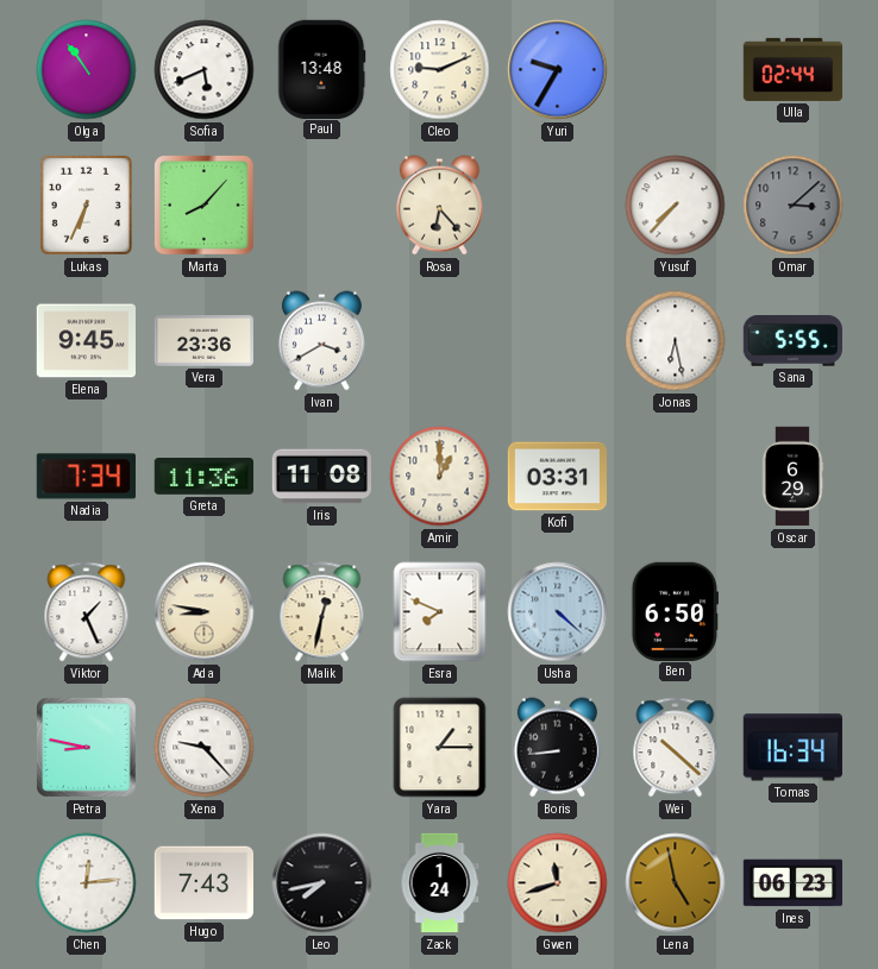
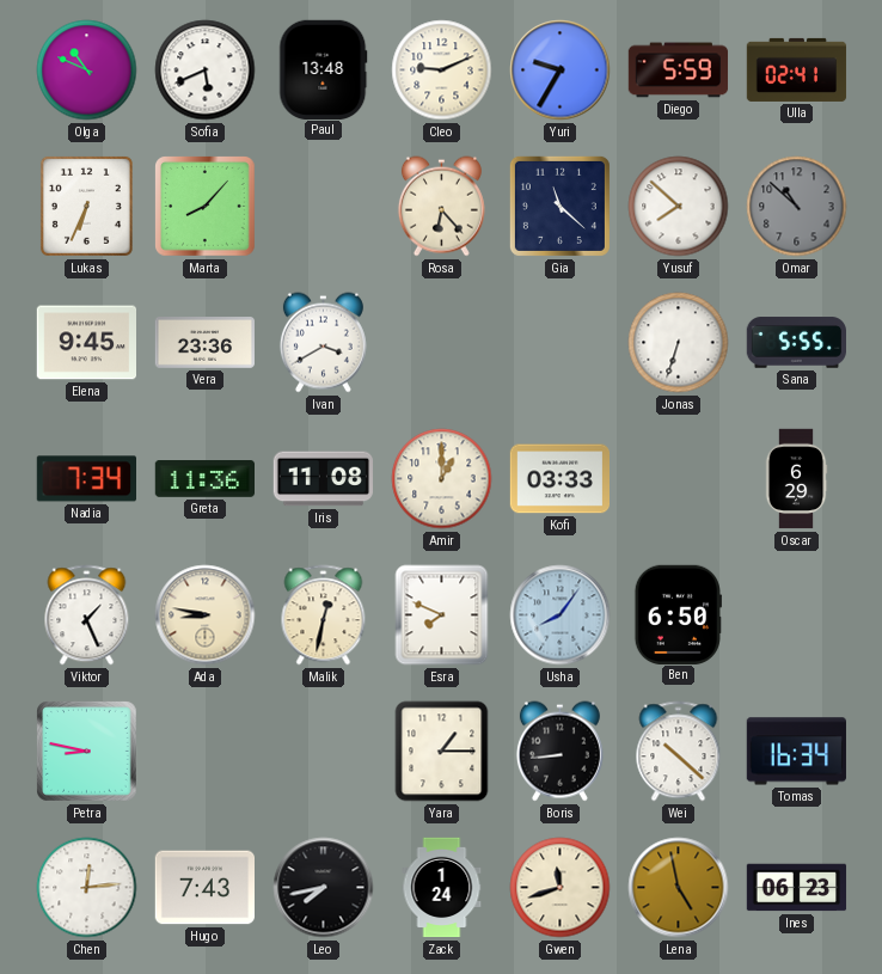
Olga: 10:54 -> 10:49 (87, 71)
Diego: none -> 5:59 (679, 71)
Ulla: 02:44 -> 02:41 (797, 69)
Gia: none -> 11:22 (559, 206)
Yusuf: 7:37 -> 7:52 (679, 207)
Omar: 3:08 -> 10:52 (797, 207)
Jonas: 6:28 -> 6:33 (679, 343)
Kofi: 03:31 -> 03:33 (561, 479)
Usha: 4:22 -> 8:06 (561, 615)
Xena: 9:23 -> none (205, 748)
